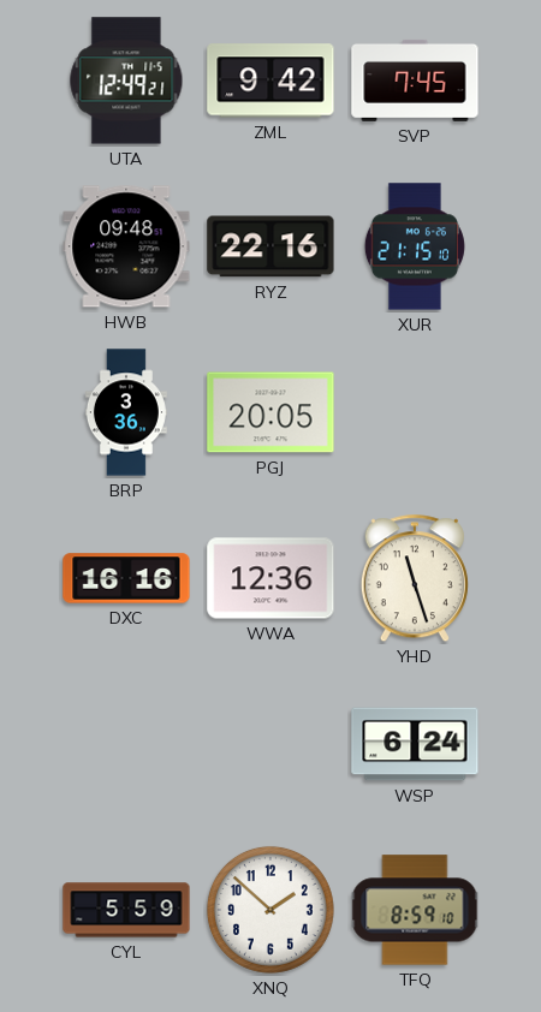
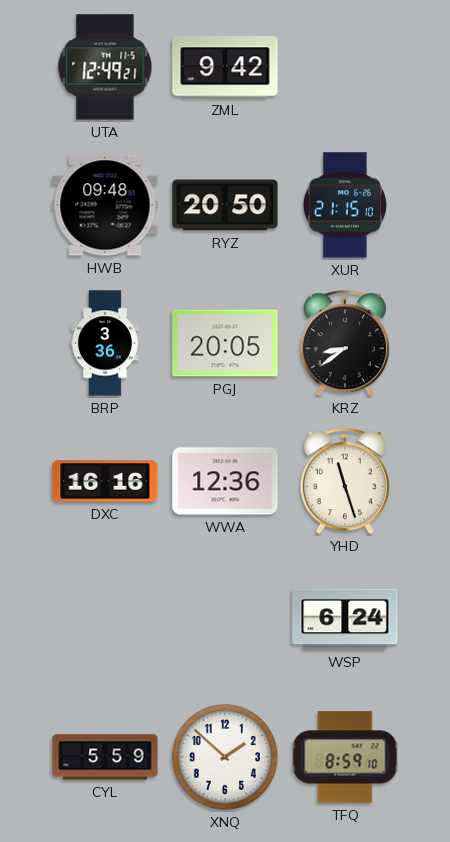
SVP: 7:45 -> none (415, 81)
RYZ: 22:16 -> 20:50 (225, 205)
KRZ: none -> 8:39 (345, 344)
